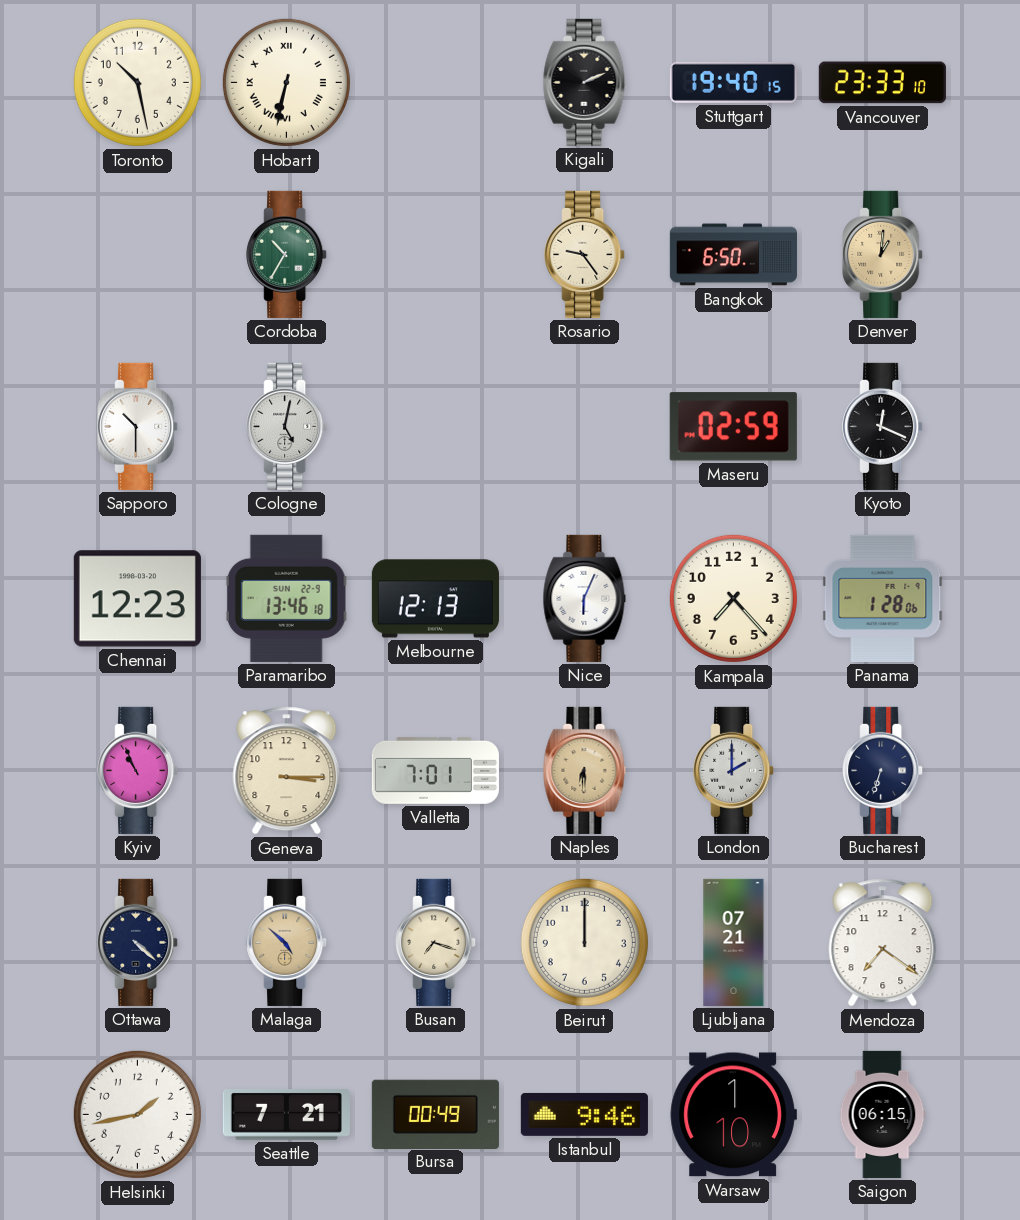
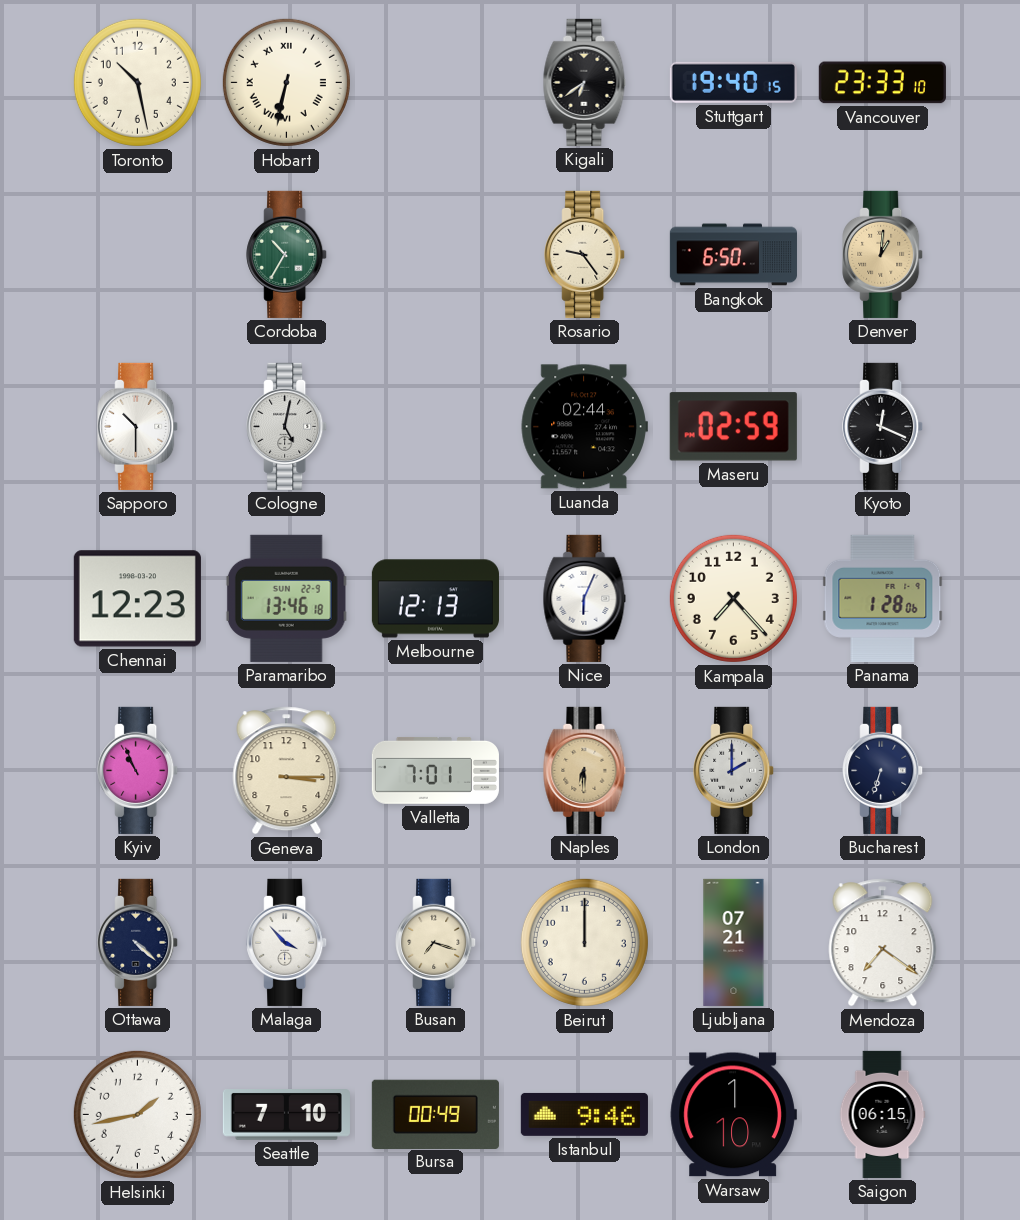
Kigali: 2:11 -> 6:39 (585, 82)
Luanda: none -> 02:44 (584, 427)
Malaga: 4:52 -> 3:53 (287, 942)
Malaga dial: champagne -> white (287, 942)
Seattle: 7:21 -> 7:10 (286, 1115)
